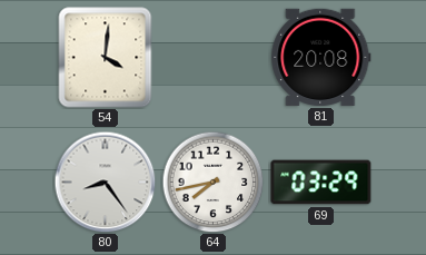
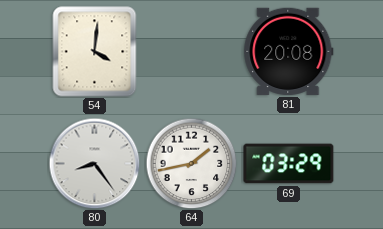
64: 7:43 -> 1:43 (191, 163)
